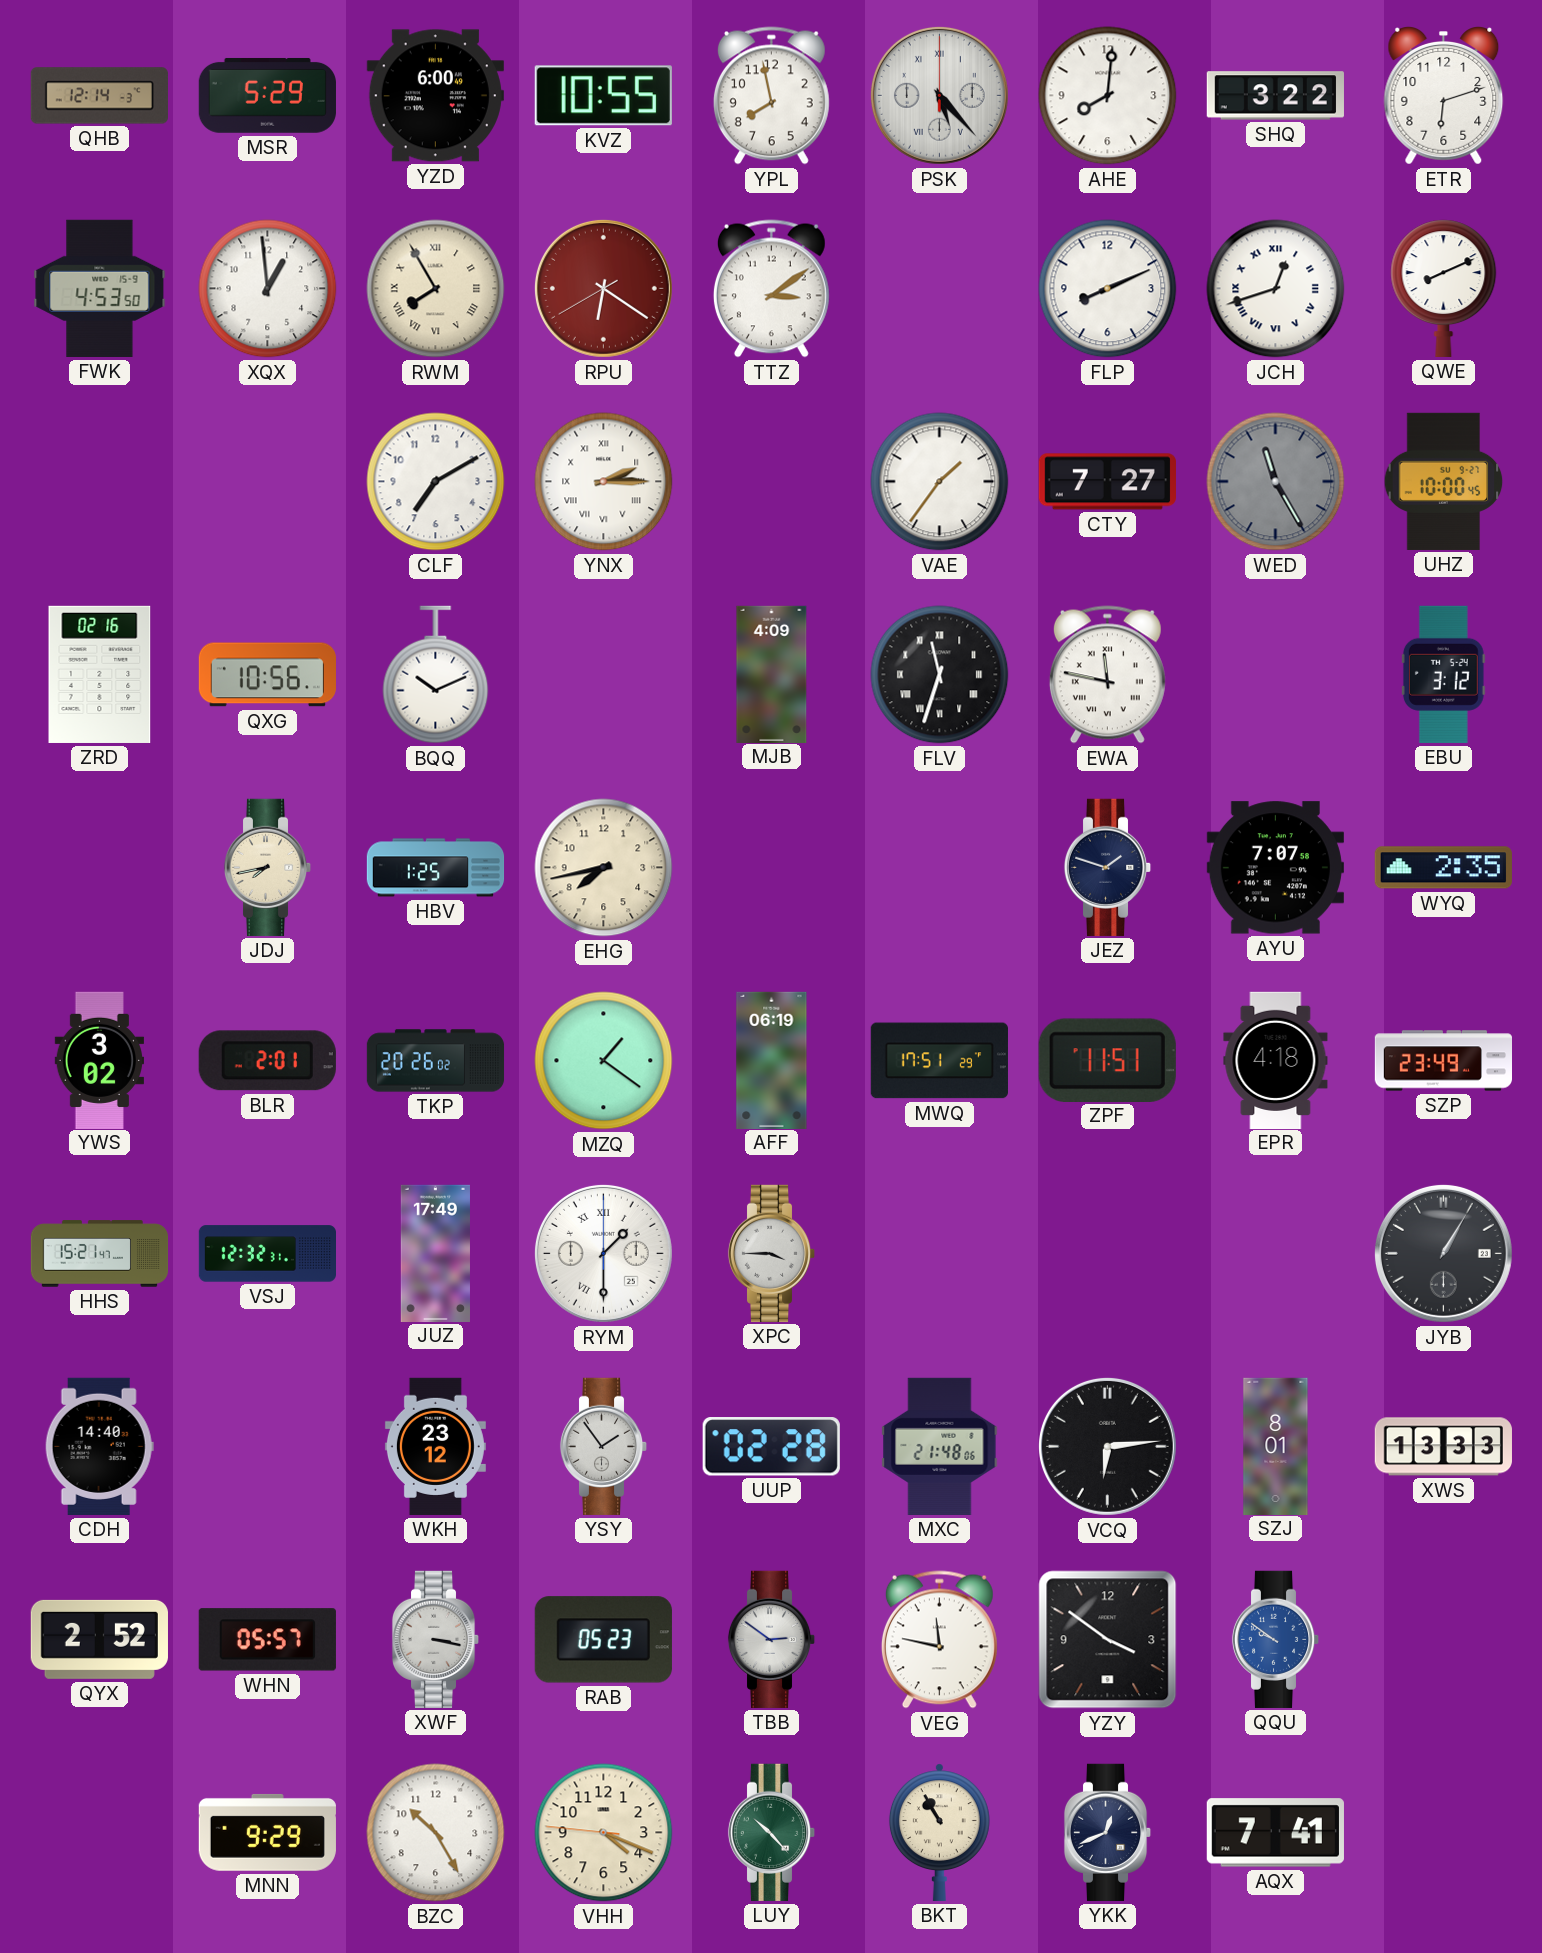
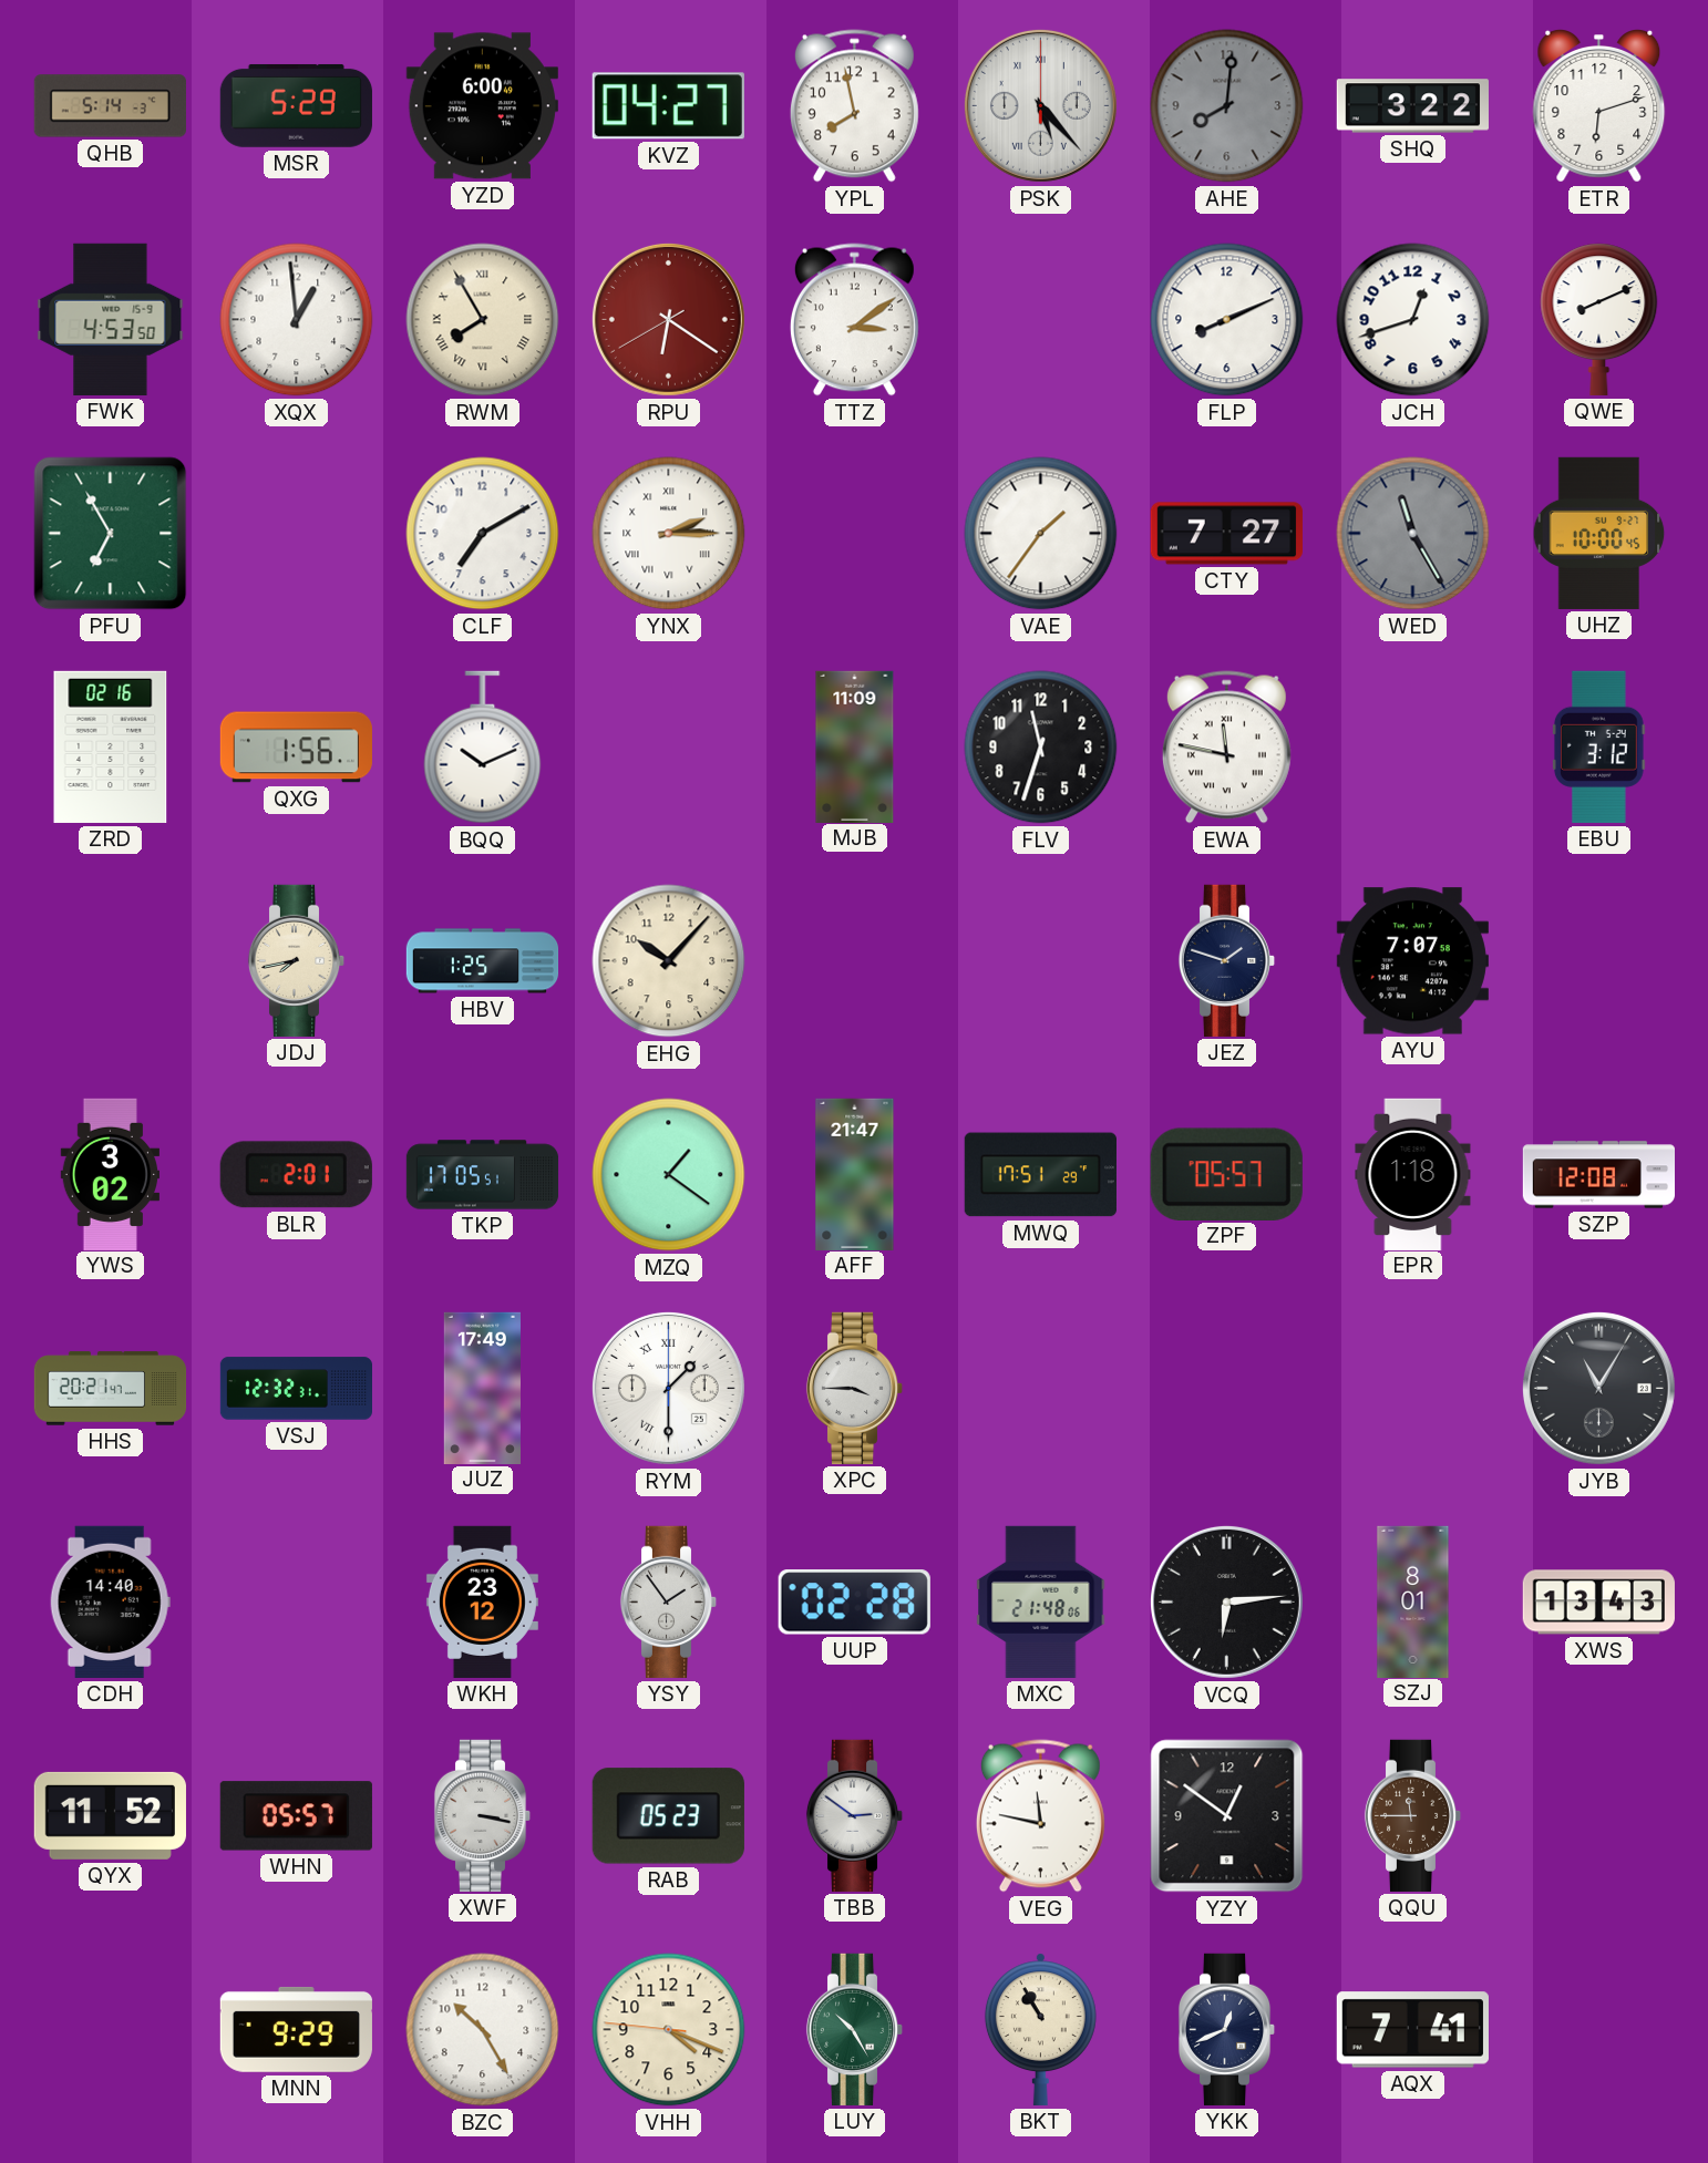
QHB: 12:14 -> 5:14 (110, 106)
KVZ: 10:55 -> 04:27 (668, 106)
AHE dial: white -> grey (1227, 106)
JCH numerals: Roman -> Arabic (1413, 320)
PFU: none -> 6:55 (111, 534)
QXG: 10:56 -> 1:56 (296, 748)
MJB: 4:09 -> 11:09 (855, 746)
FLV numerals: Roman -> Arabic (1041, 748)
EHG: 7:43 -> 10:07 (669, 961)
WYQ: 2:35 -> none (1443, 868)
TKP: 20:26 -> 17:05 (483, 1175)
AFF: 06:19 -> 21:47 (855, 1174)
ZPF: 11:51 -> 05:57 (1226, 1174)
EPR: 4:18 -> 1:18 (1413, 1174)
SZP: 23:49 -> 12:08 (1598, 1175)
HHS: 15:21 -> 20:21 (111, 1389)
JYB: 1:05 -> 11:05 (1598, 1388)
XWS: 13:33 -> 13:43 (1598, 1603)
QYX: 2:52 -> 11:52 (110, 1815)
YZY: 3:51 -> 12:51 (1227, 1816)
QQU: 9:51 -> 11:45 (1413, 1815)
QQU dial: blue -> brown (1413, 1815)
LUY: 10:23 -> 10:25 (855, 2029)
